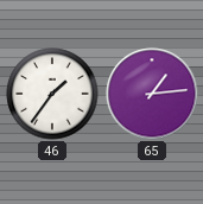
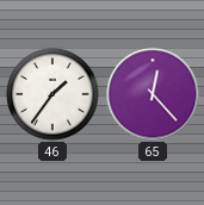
65: 1:14 -> 12:23 (153, 94)
